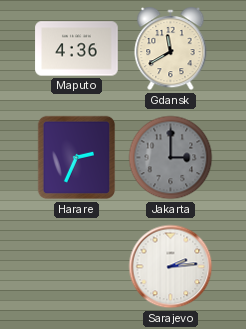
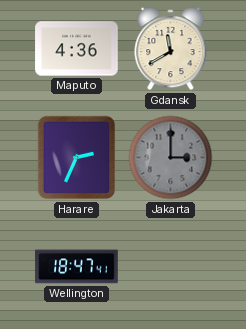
Wellington: none -> 18:47 (77, 267)
Sarajevo: 2:14 -> none (171, 267)
